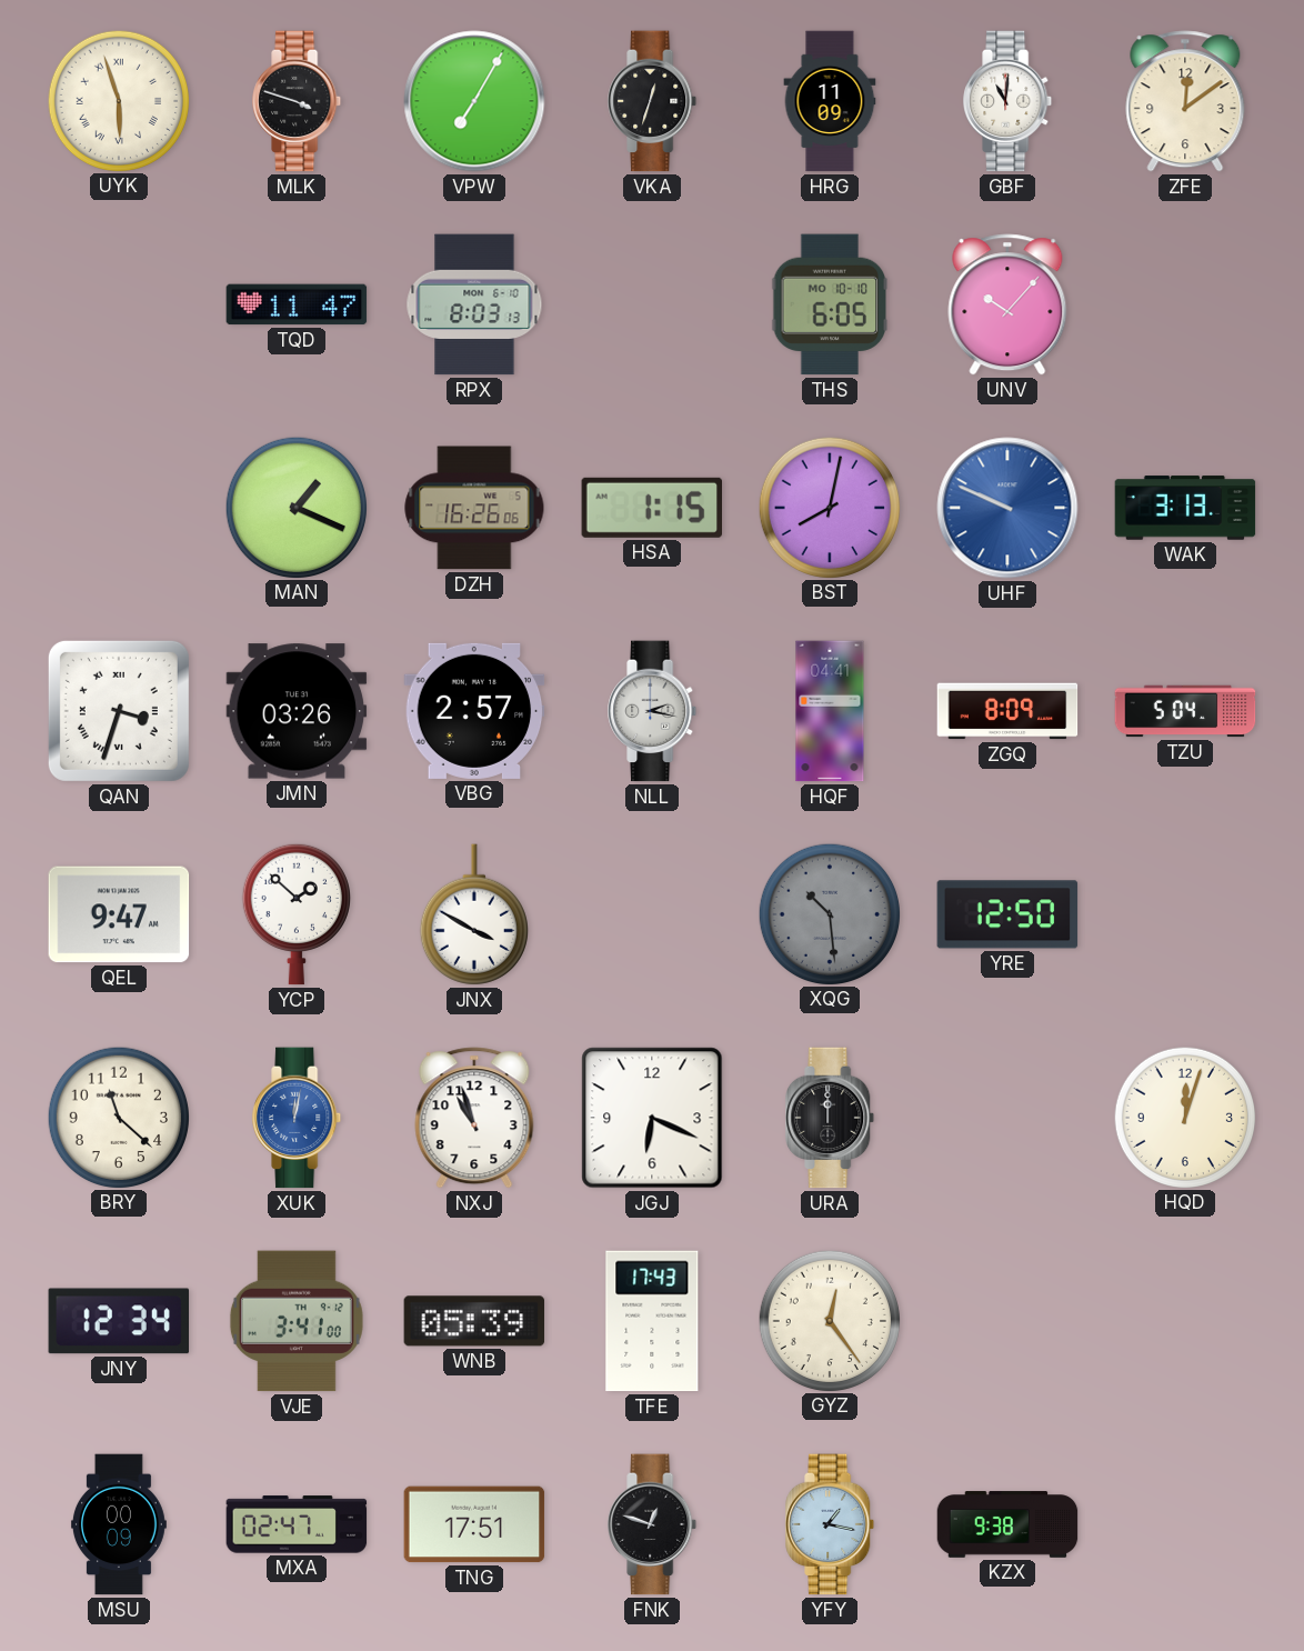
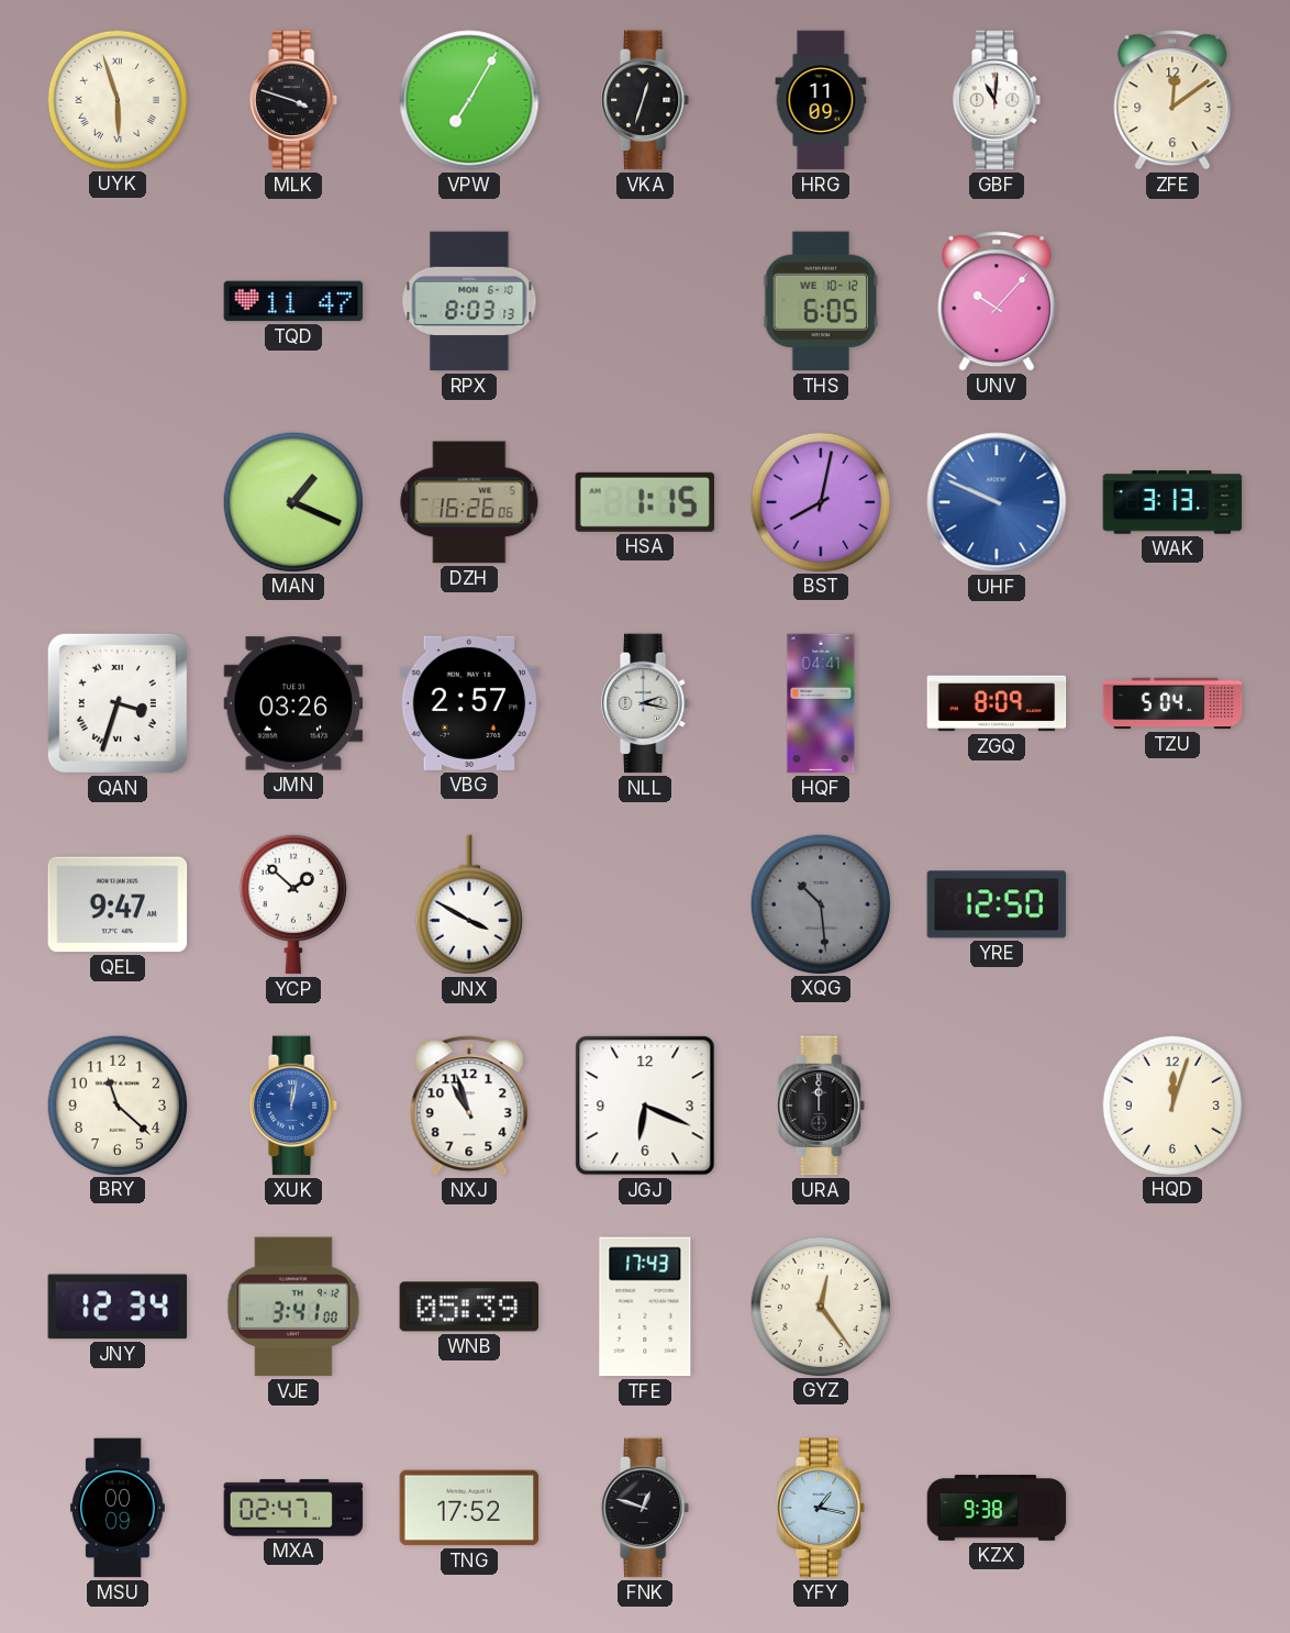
THS date: MO 10-10 -> WE 10-12 (821, 301)
TNG: 17:51 -> 17:52 (469, 1508)
